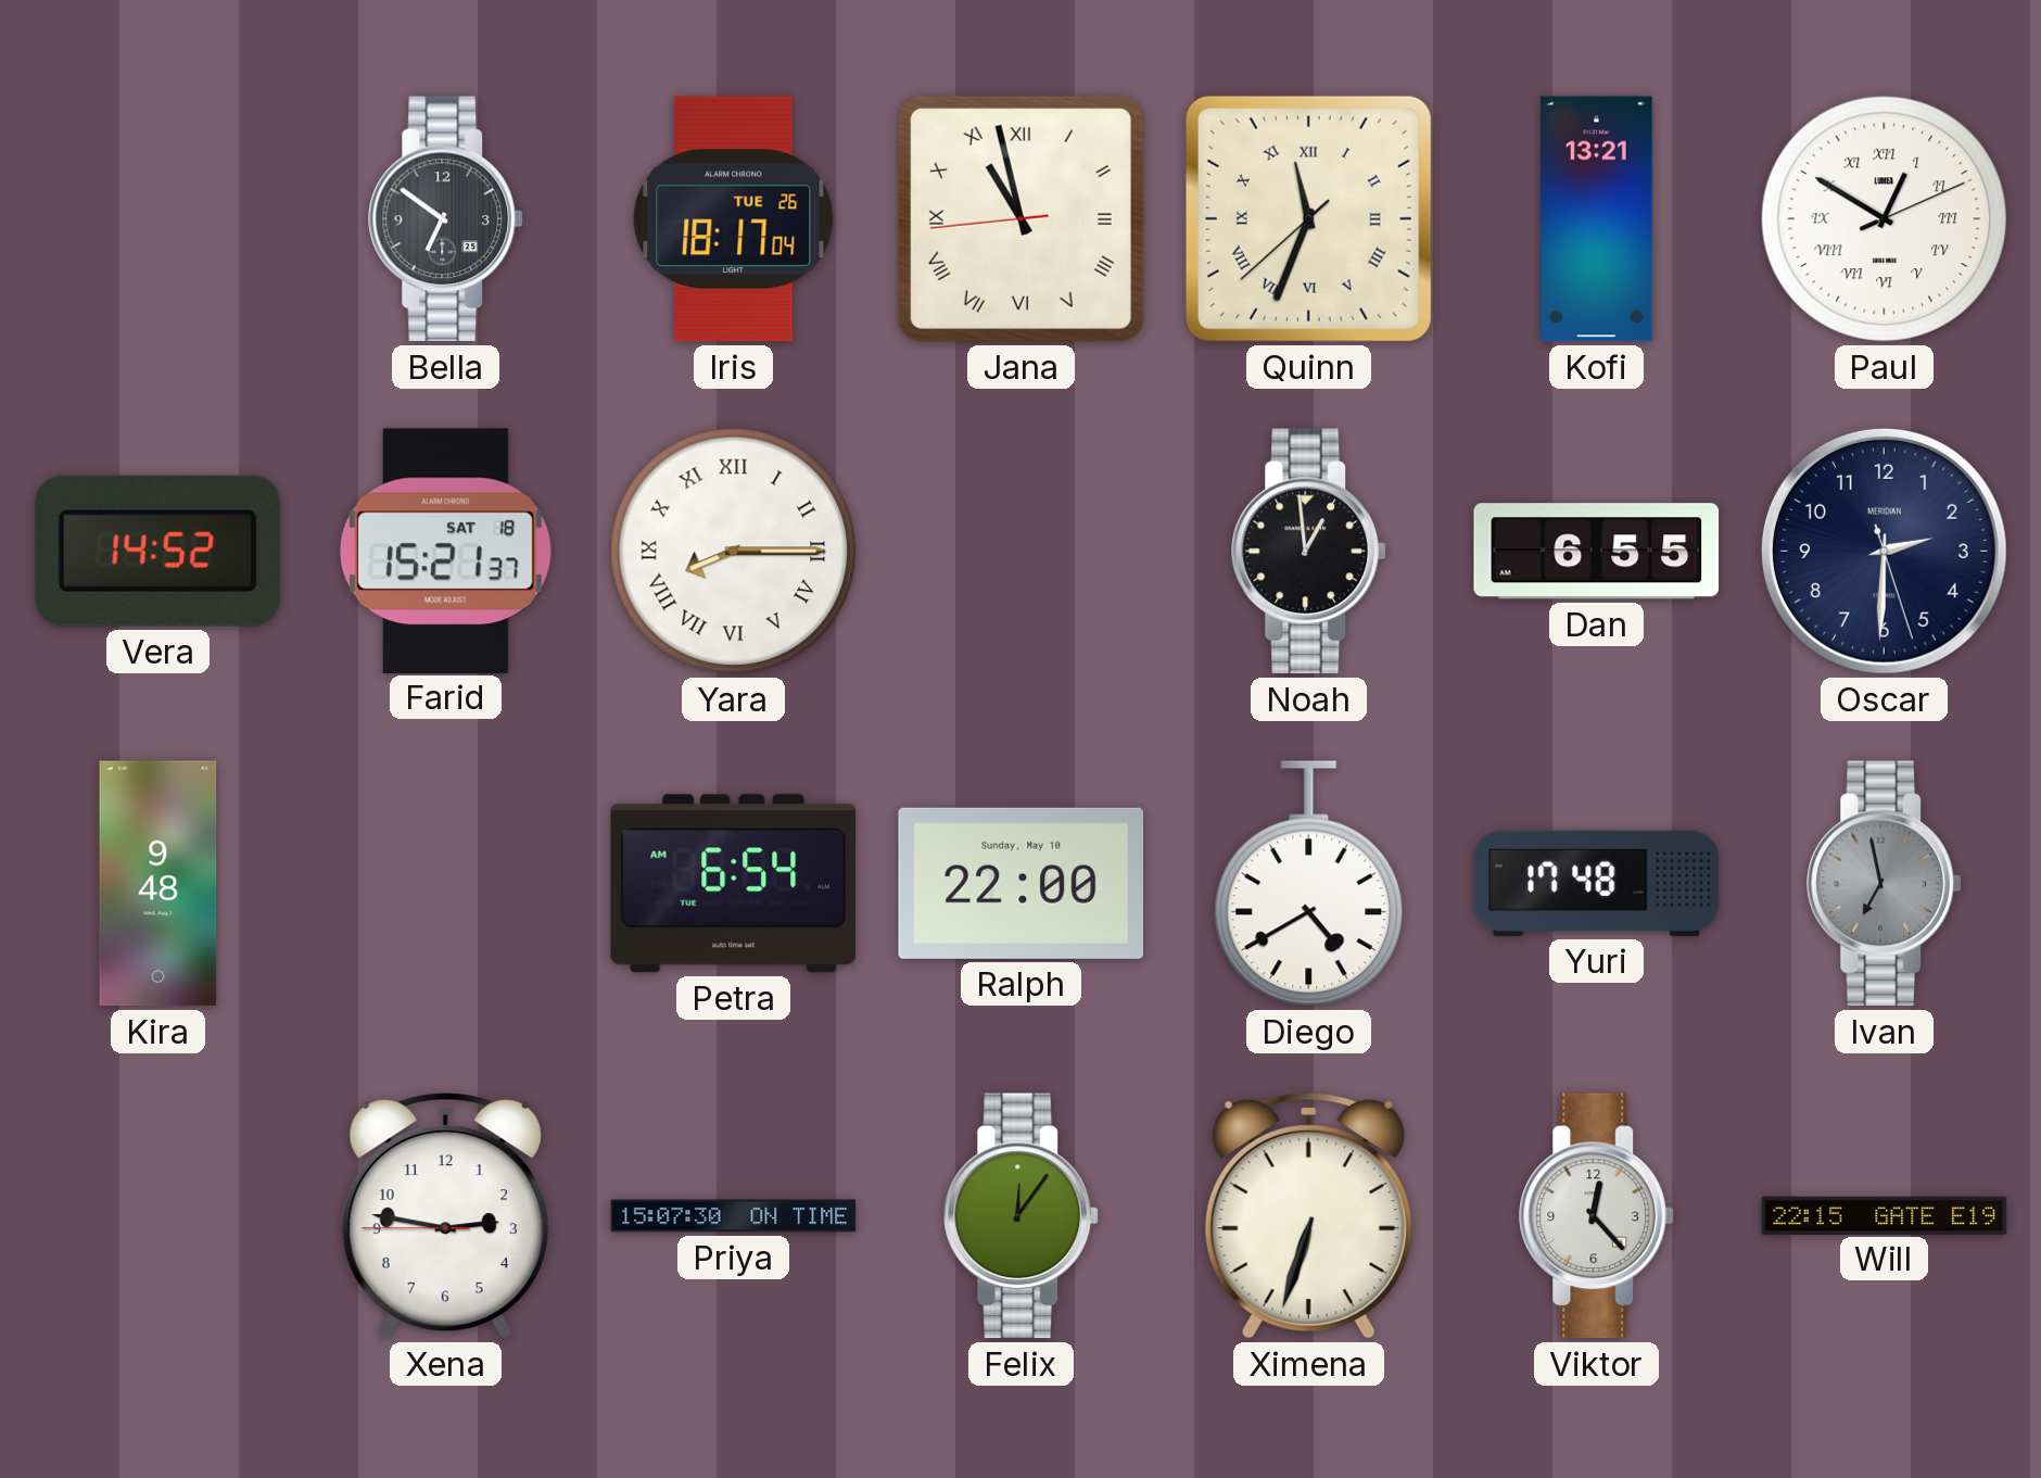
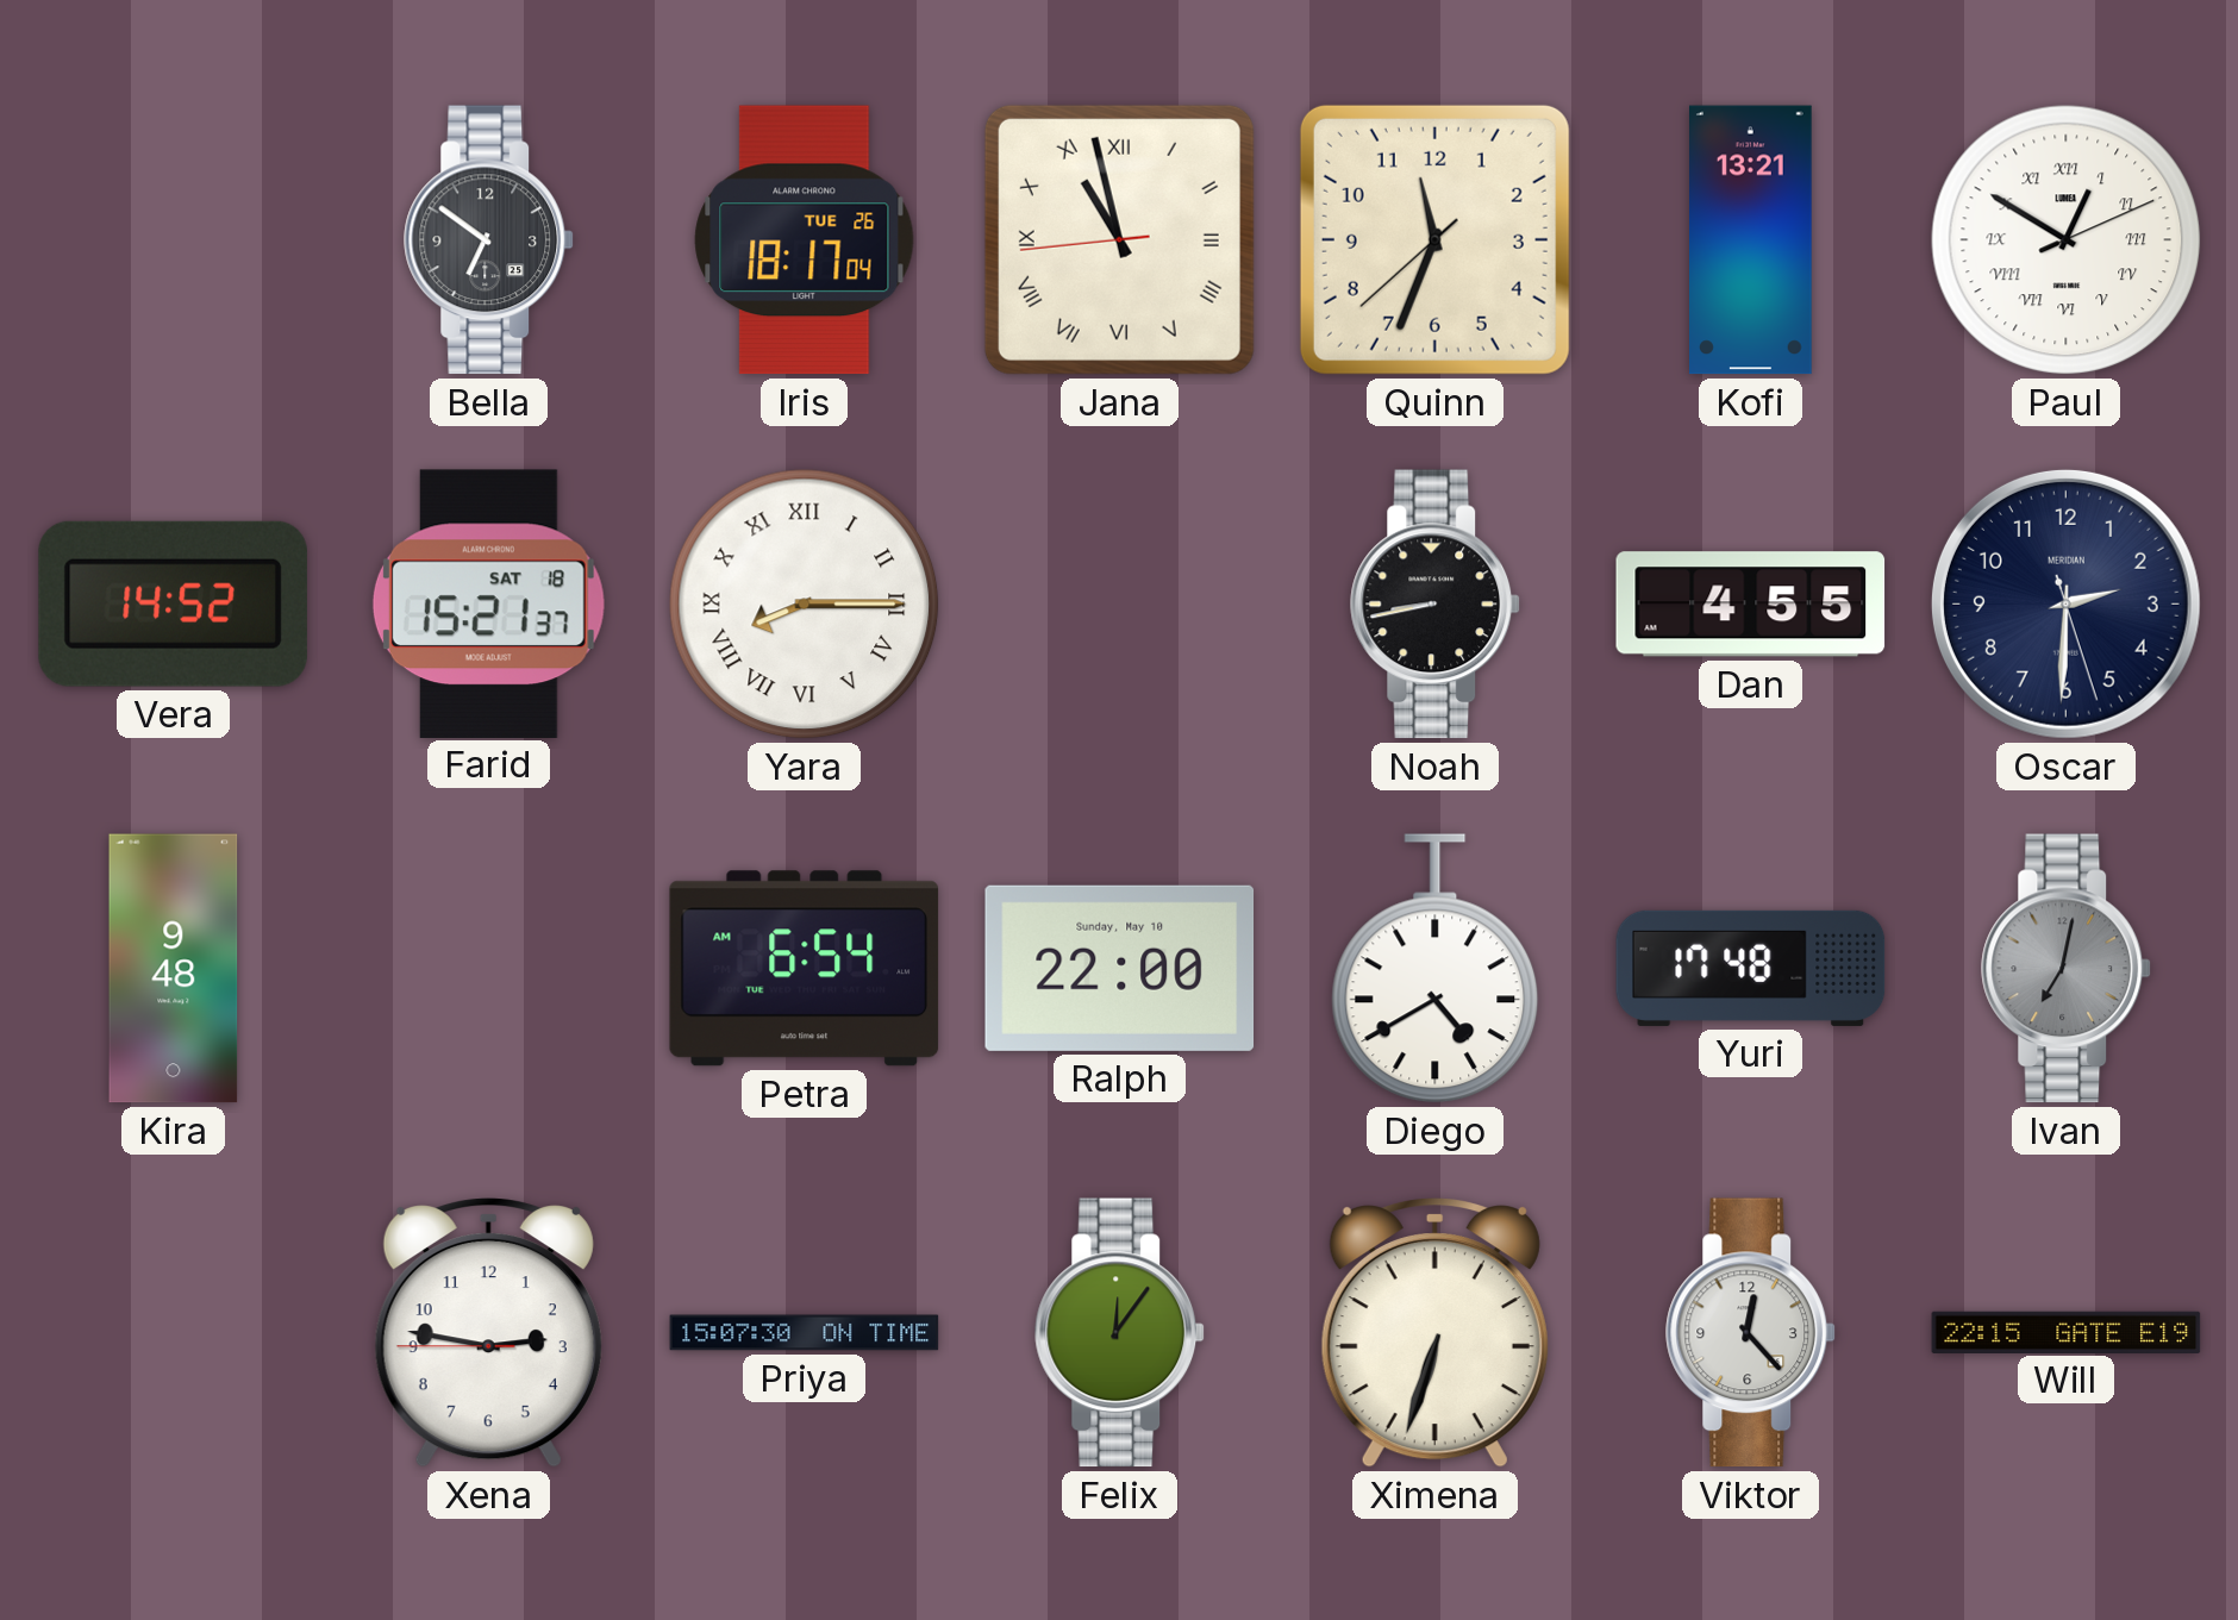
Quinn numerals: Roman -> Arabic (1434, 239)
Noah: 12:59 -> 8:43 (1436, 605)
Dan: 6:55 -> 4:55 (1751, 605)
Ivan: 6:58 -> 7:02 (2067, 969)
